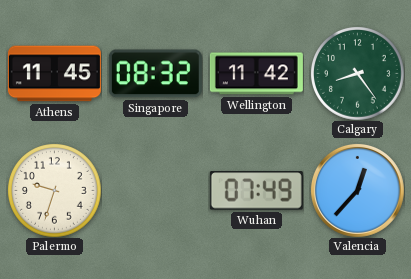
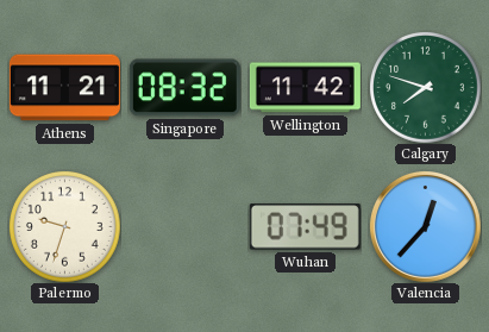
Athens: 11:45 -> 11:21 (64, 88)
Calgary: 8:24 -> 7:48 (425, 87)
